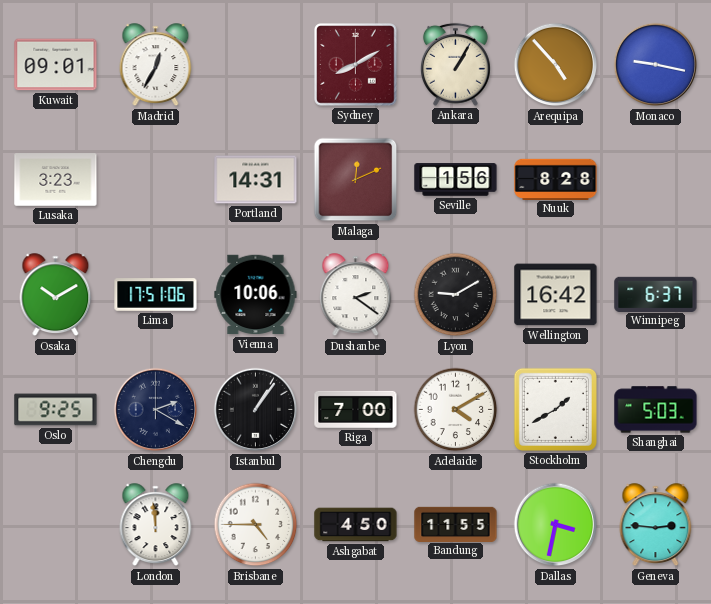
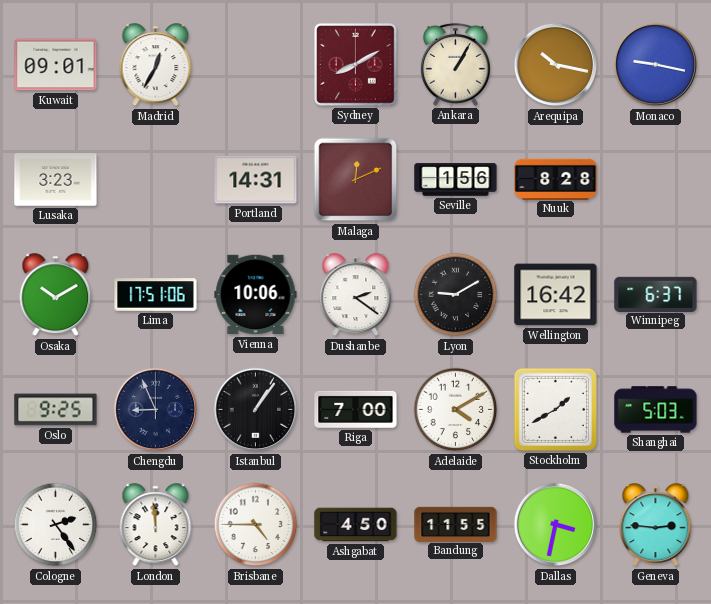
Arequipa: 4:53 -> 10:17 (556, 65)
Chengdu: 2:20 -> 8:56 (156, 410)
Cologne: none -> 2:24 (56, 525)
